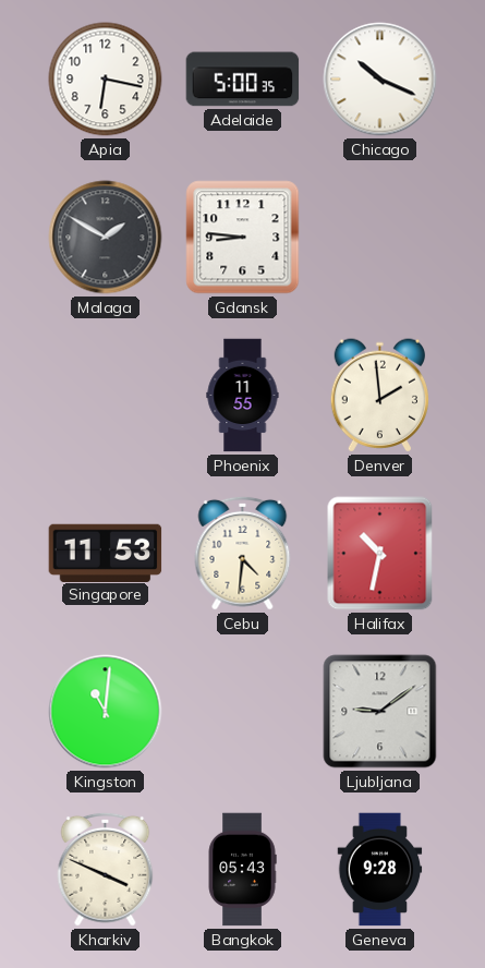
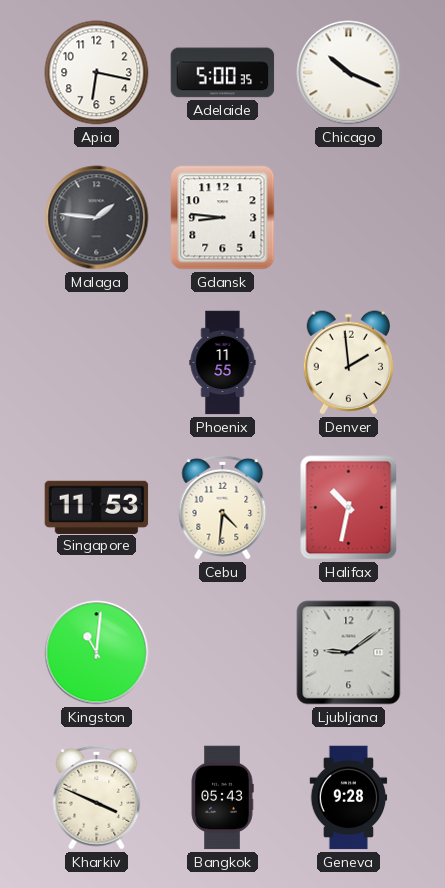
Malaga: 1:50 -> 1:46 (97, 218)
